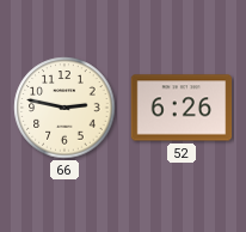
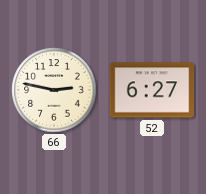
52: 6:26 -> 6:27 (152, 90)
